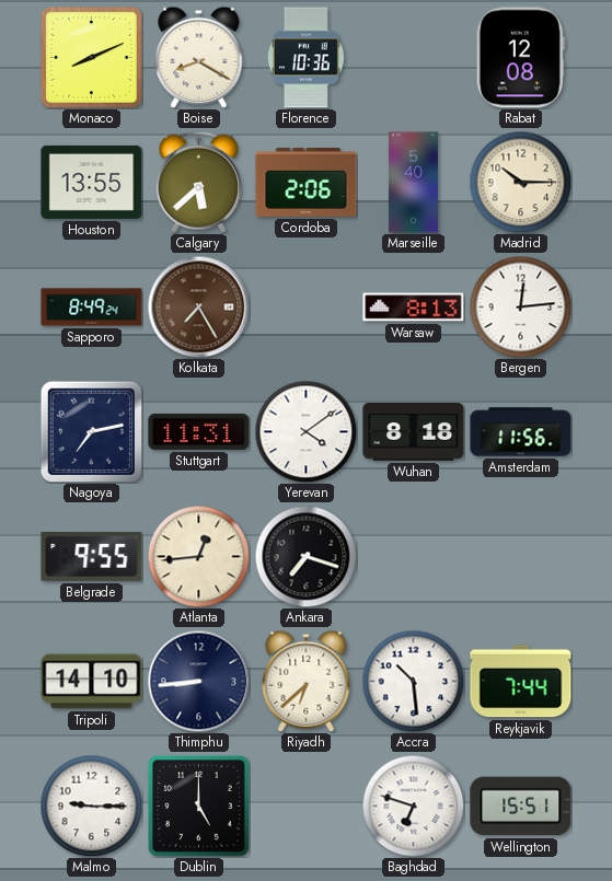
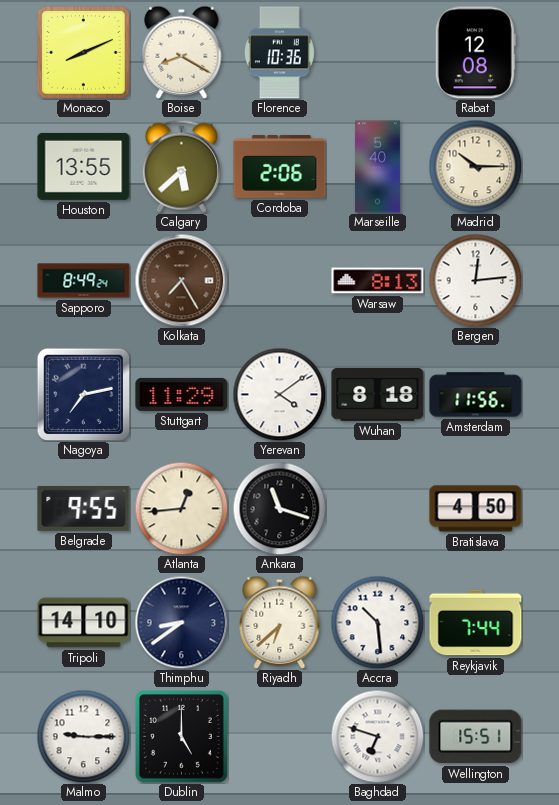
Stuttgart: 11:31 -> 11:29 (182, 394)
Ankara: 7:18 -> 11:18 (279, 508)
Bratislava: none -> 4:50 (476, 509)
Thimphu: 8:44 -> 8:39 (181, 622)
